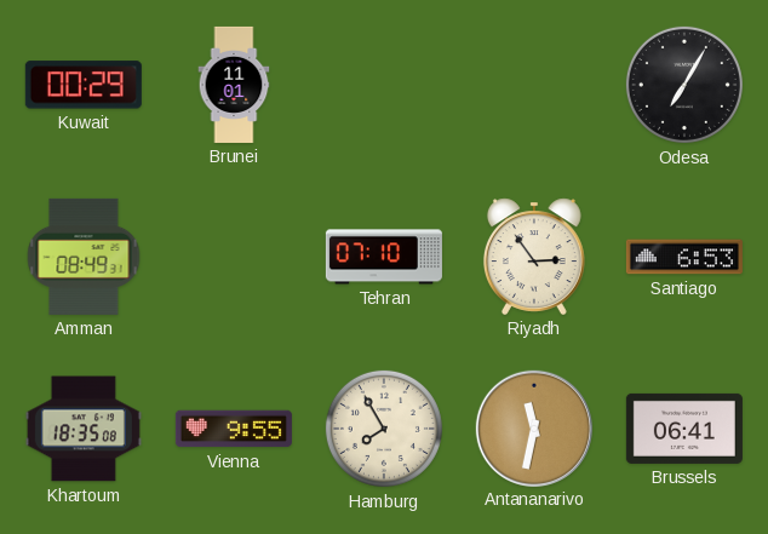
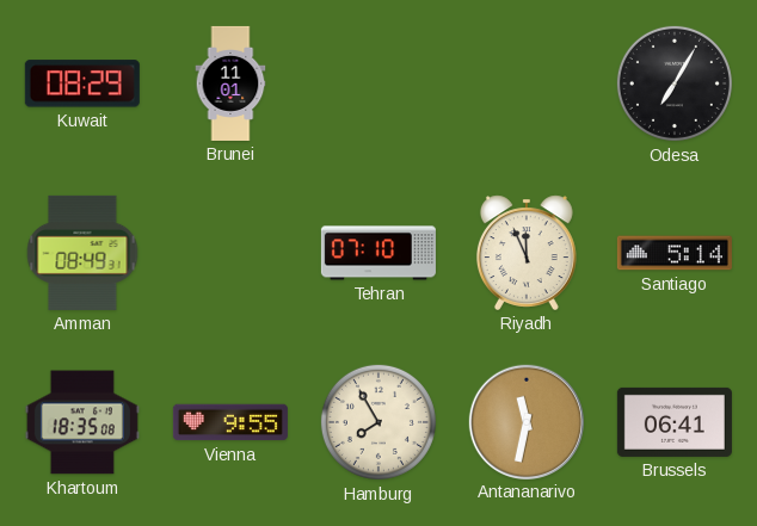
Kuwait: 00:29 -> 08:29 (82, 83)
Riyadh: 2:54 -> 11:56 (527, 253)
Santiago: 6:53 -> 5:14 (675, 253)
